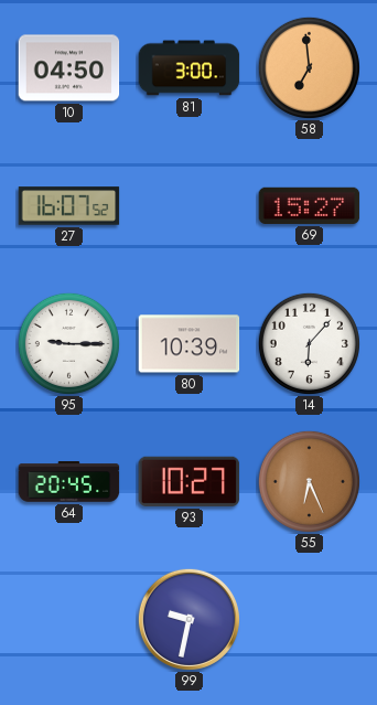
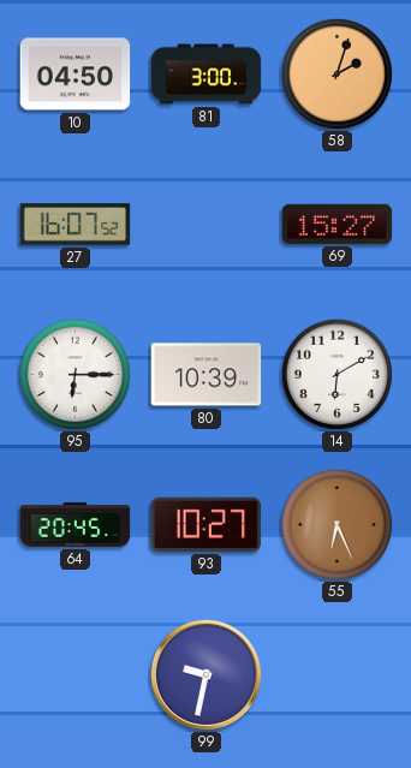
58: 6:59 -> 2:03 (336, 73)
95: 9:15 -> 6:15 (75, 374)
14: 6:07 -> 6:10 (336, 374)
